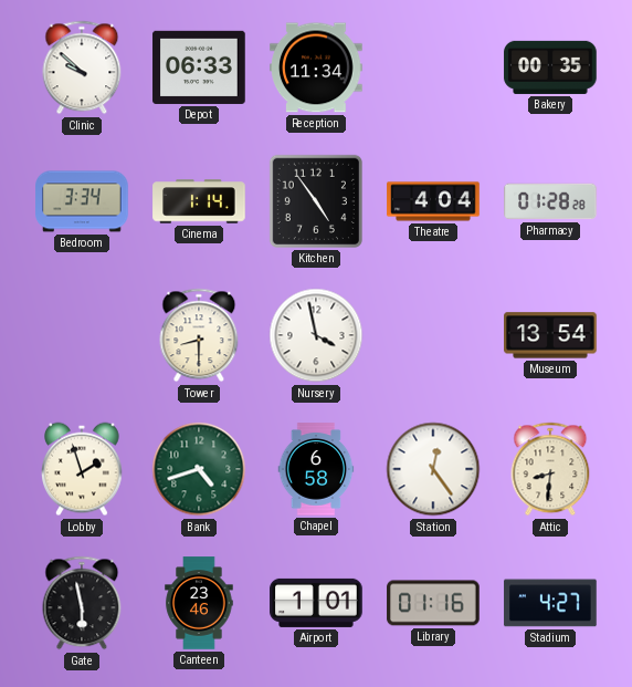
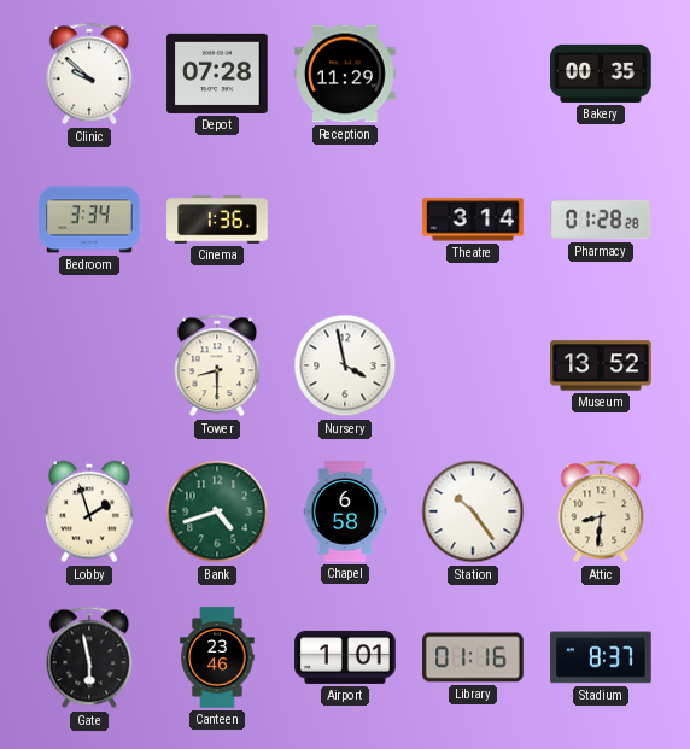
Depot: 06:33 -> 07:28 (217, 74)
Reception: 11:34 -> 11:29 (345, 74)
Cinema: 1:14 -> 1:36 (217, 220)
Kitchen: 4:54 -> none (316, 201)
Theatre: 4:04 -> 3:14 (473, 220)
Museum: 13:54 -> 13:52 (601, 365)
Station: 12:24 -> 10:24 (473, 511)
Stadium: 4:27 -> 8:37 (601, 657)
